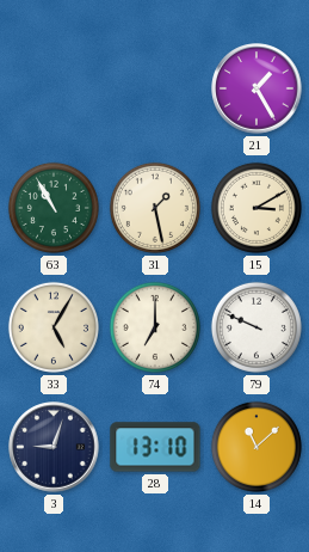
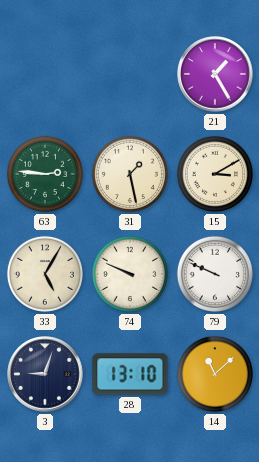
63: 10:55 -> 2:46 (45, 174)
74: 7:00 -> 9:49 (130, 274)
